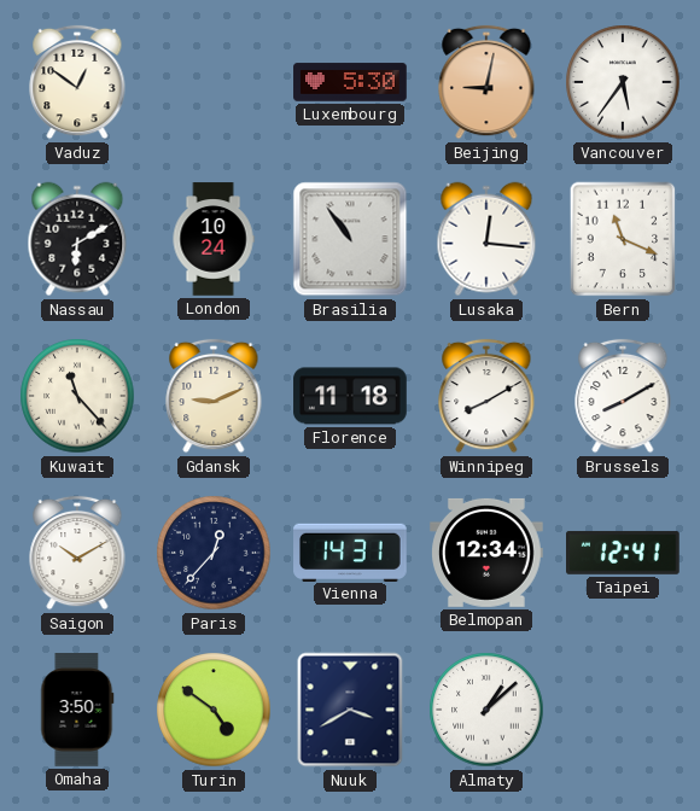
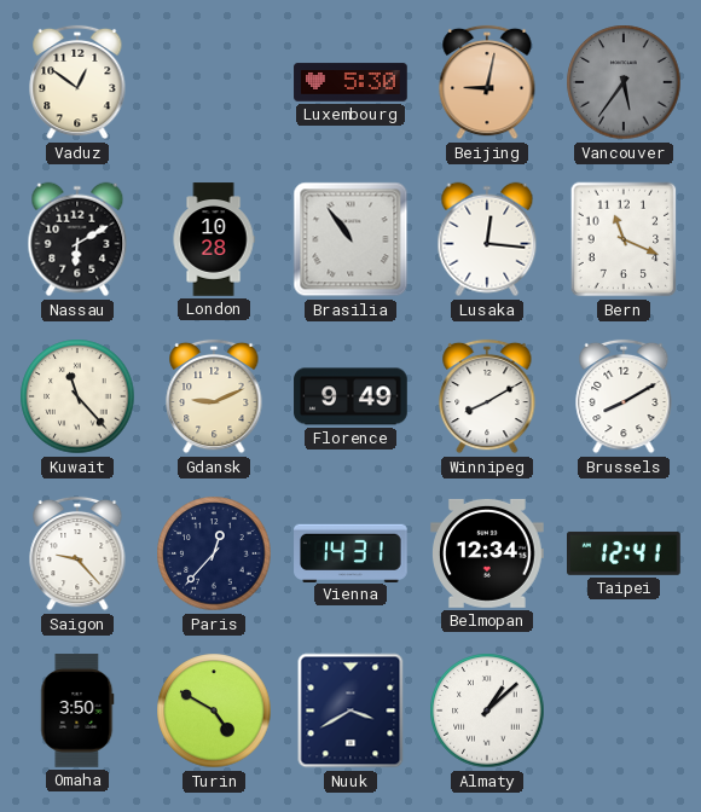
Vancouver dial: white -> grey (624, 82)
London: 10:24 -> 10:28 (214, 239)
Florence: 11:18 -> 9:49 (350, 396)
Saigon: 10:10 -> 9:23 (77, 553)
Turin: 4:51 -> 4:50 (214, 710)
